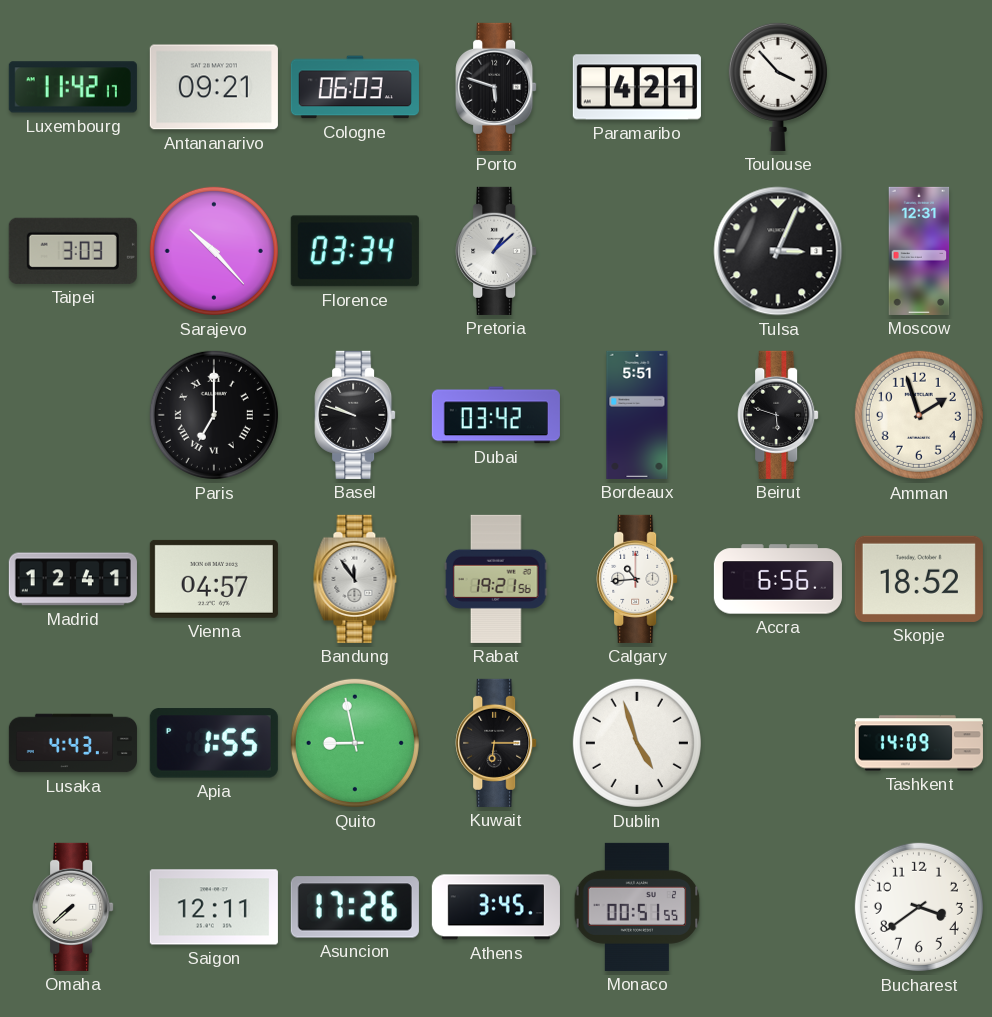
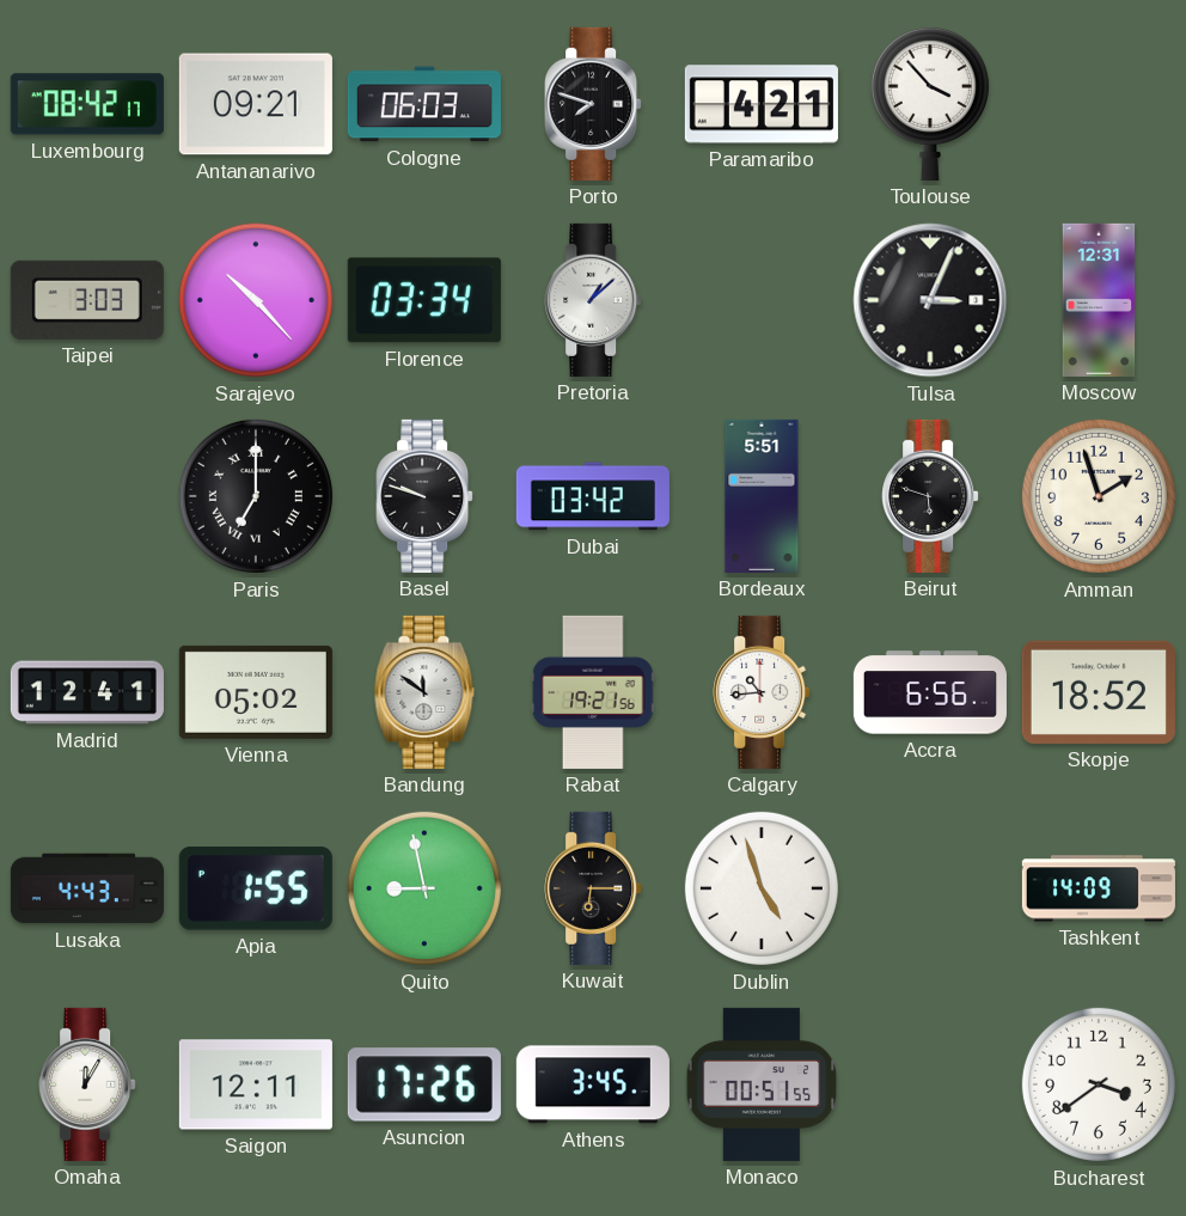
Luxembourg: 11:42 -> 08:42 (87, 104)
Porto: 5:48 -> 7:48 (593, 104)
Vienna: 04:57 -> 05:02 (256, 692)
Bandung: 11:54 -> 11:51 (424, 692)
Omaha: 7:38 -> 12:05 (87, 1084)
